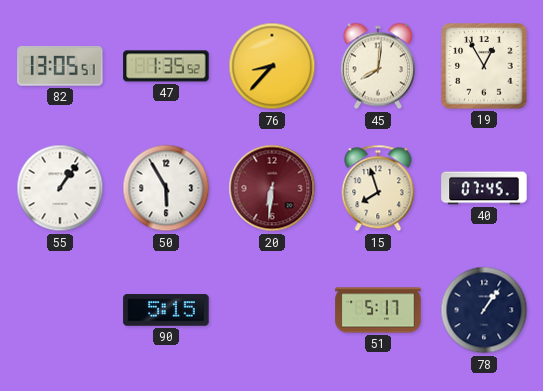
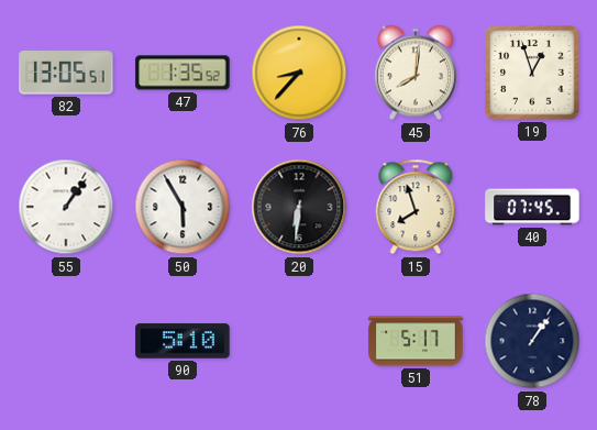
19: 12:55 -> 12:57 (532, 73)
20 dial: burgundy -> black (299, 207)
90: 5:15 -> 5:10 (183, 341)
